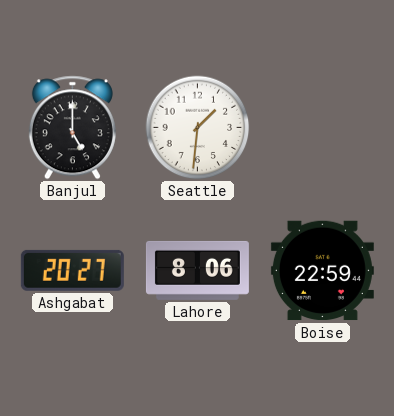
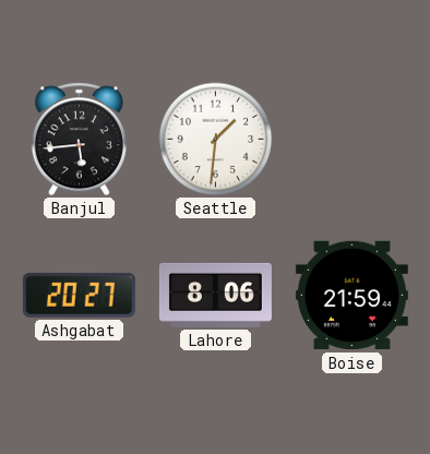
Banjul: 5:00 -> 5:44 (79, 140)
Boise: 22:59 -> 21:59 (351, 296)
